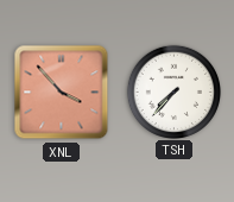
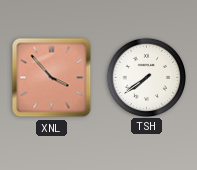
TSH: 7:37 -> 7:39 (146, 77)
